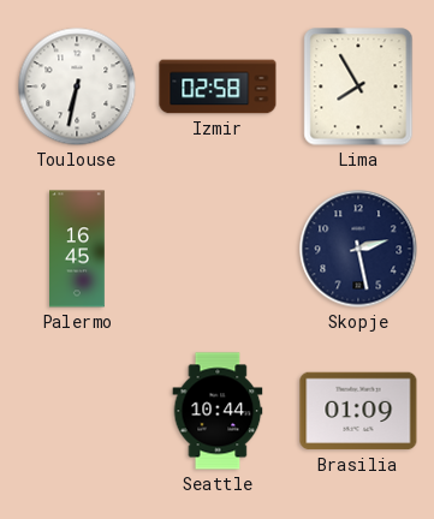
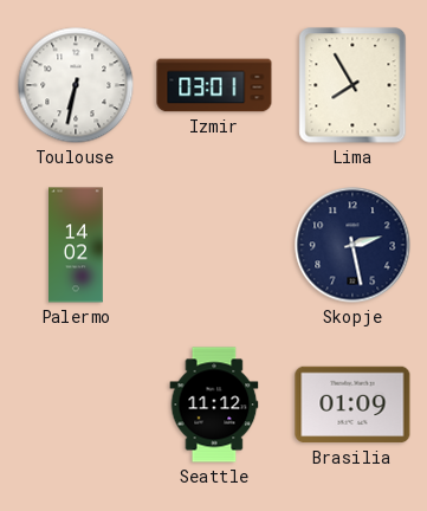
Izmir: 02:58 -> 03:01 (214, 85)
Palermo: 16:45 -> 14:02 (77, 245)
Seattle: 10:44 -> 11:12 (214, 405)
